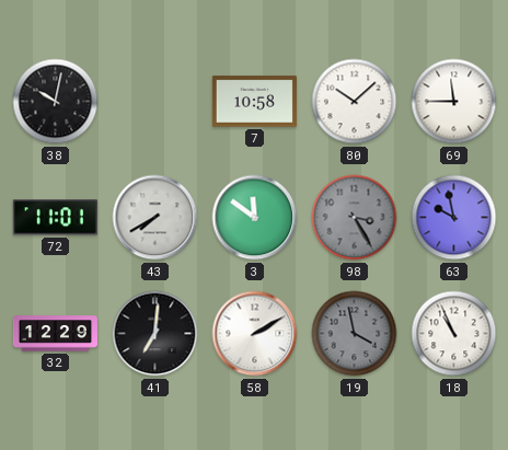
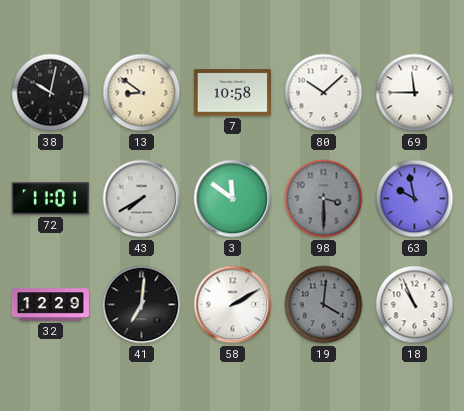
13: none -> 8:51 (142, 93)
98: 3:25 -> 3:30 (324, 199)
19: 3:58 -> 4:01 (324, 305)
